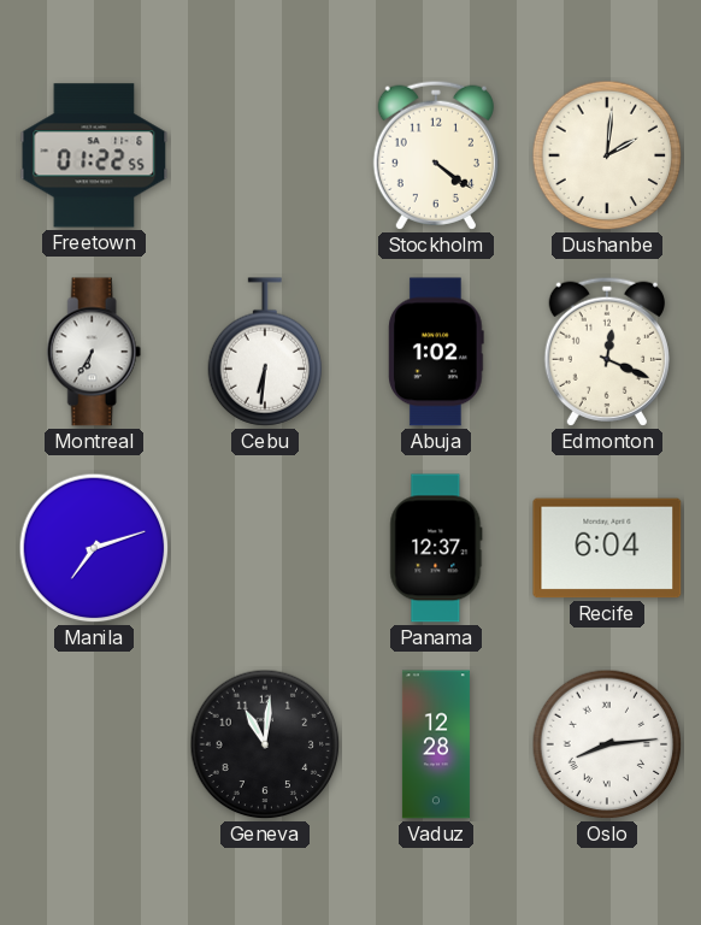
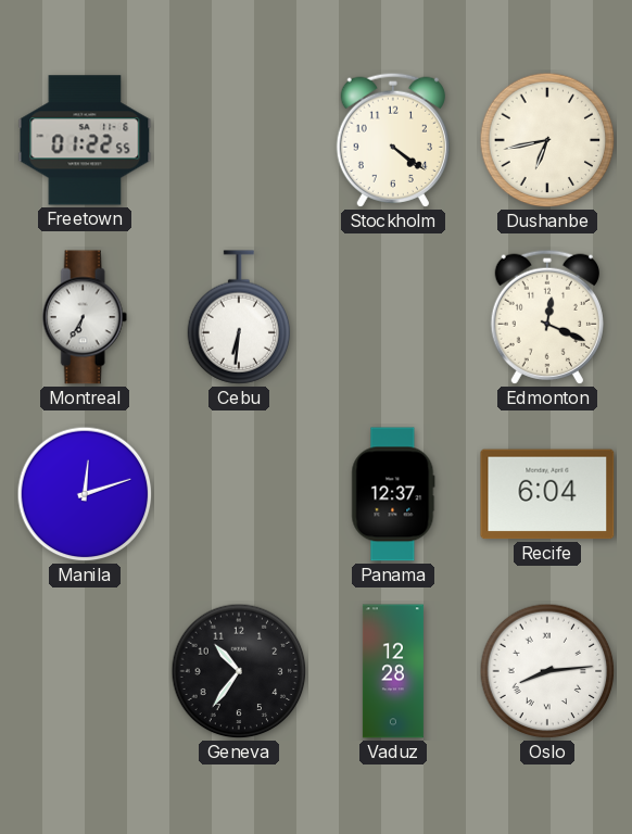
Dushanbe: 2:01 -> 6:43 (547, 140)
Abuja: 1:02 -> none (436, 352)
Manila: 7:12 -> 12:12 (85, 494)
Geneva: 11:01 -> 10:36 (239, 671)
